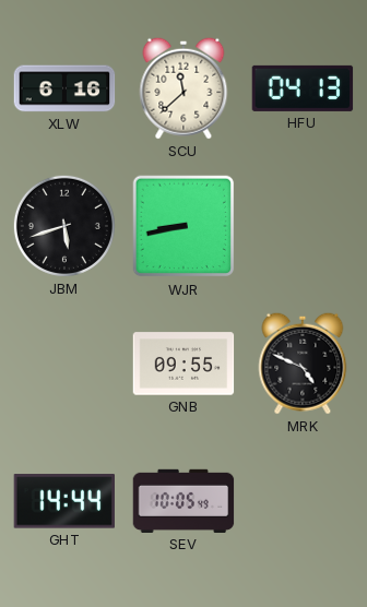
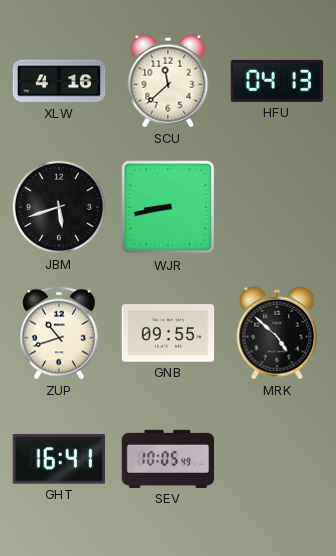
XLW: 6:16 -> 4:16 (59, 81)
ZUP: none -> 10:42 (59, 333)
MRK: 4:49 -> 4:52 (277, 333)
GHT: 14:44 -> 16:41 (59, 459)
